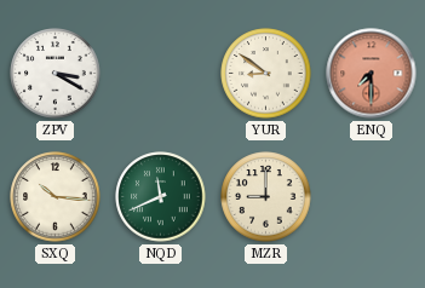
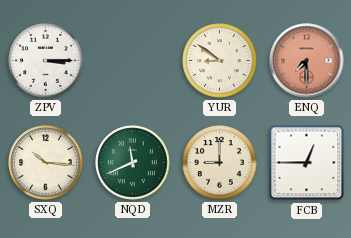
ZPV: 3:20 -> 3:15 (46, 61)
FCB: none -> 12:45 (307, 163)
